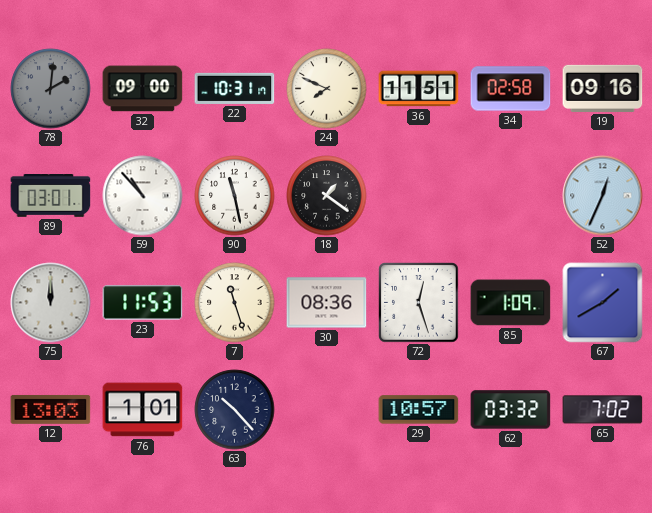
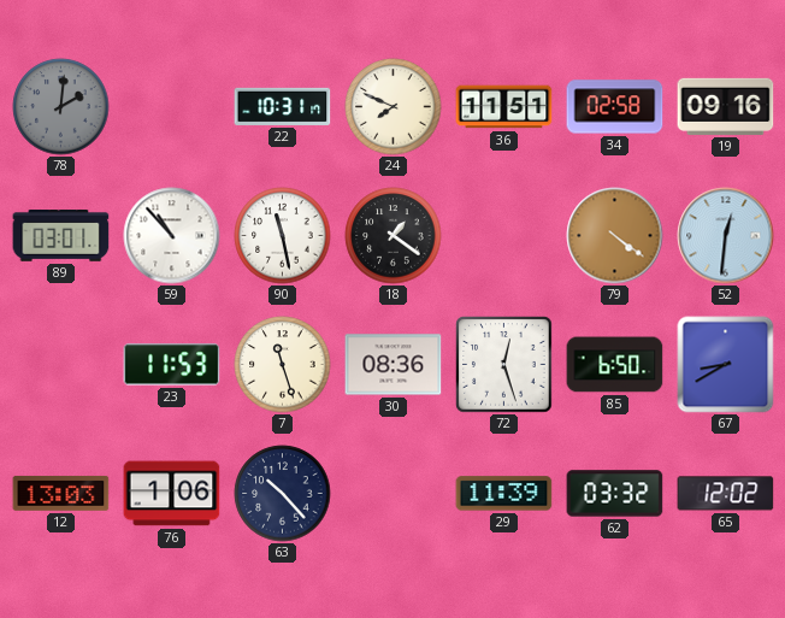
32: 09:00 -> none (143, 89)
79: none -> 4:21 (615, 236)
52: 12:34 -> 12:31 (726, 236)
75: 12:00 -> none (51, 303)
85: 1:09 -> 6:50 (615, 365)
67: 1:40 -> 8:40 (726, 365)
76: 1:01 -> 1:06 (172, 494)
29: 10:57 -> 11:39 (504, 494)
65: 7:02 -> 12:02 (726, 494)
